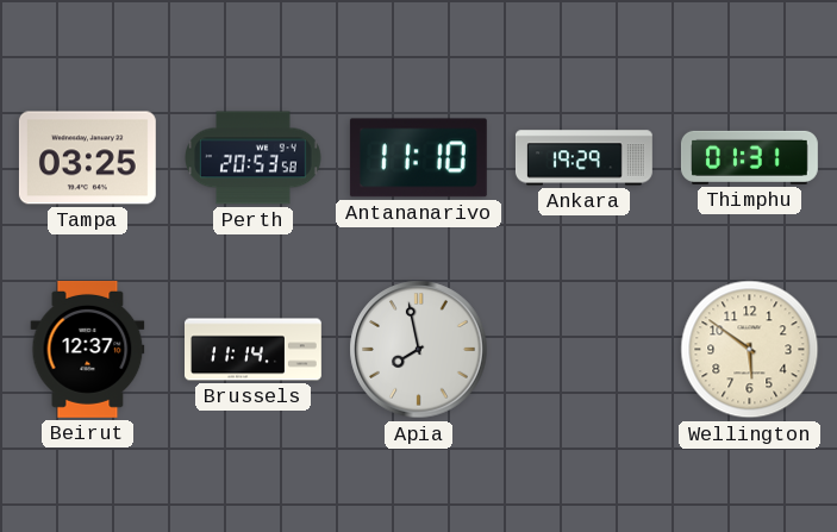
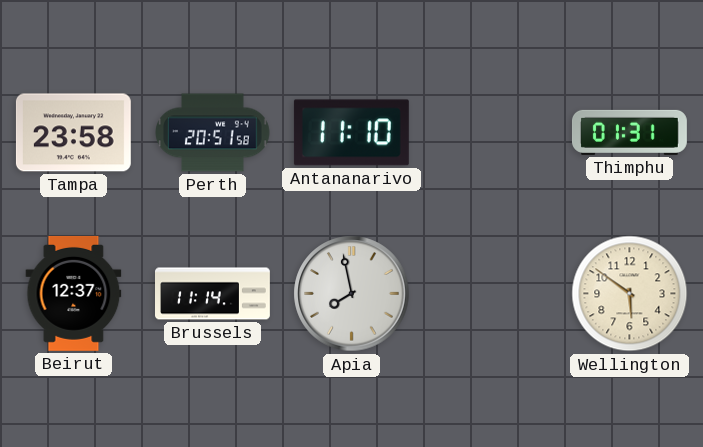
Tampa: 03:25 -> 23:58 (73, 133)
Perth: 20:53 -> 20:51 (213, 133)
Ankara: 19:29 -> none (583, 158)
